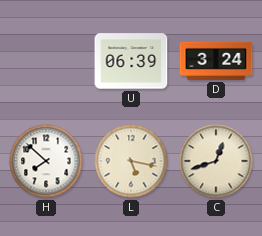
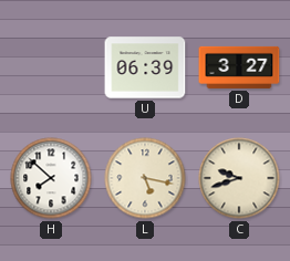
D: 3:24 -> 3:27 (239, 67)
C: 12:42 -> 9:42 (239, 178)
